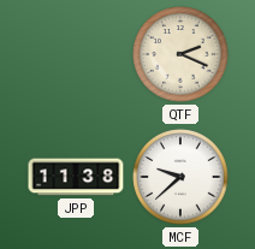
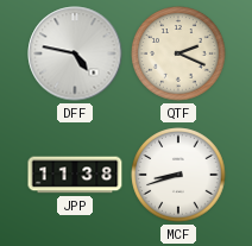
DFF: none -> 4:47 (75, 53)
MCF: 9:38 -> 8:42 (178, 175)
